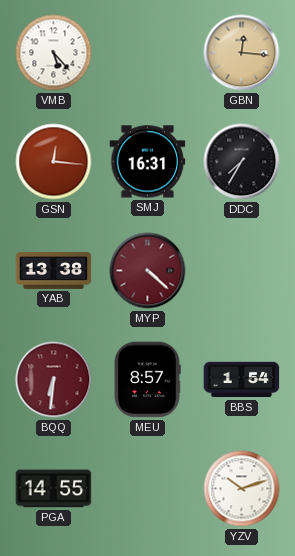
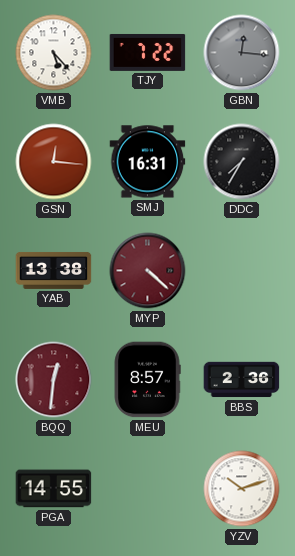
TJY: none -> 7:22 (148, 52)
GBN dial: champagne -> grey (242, 53)
BQQ: 6:31 -> 12:31 (54, 380)
BBS: 1:54 -> 2:36 (242, 380)
